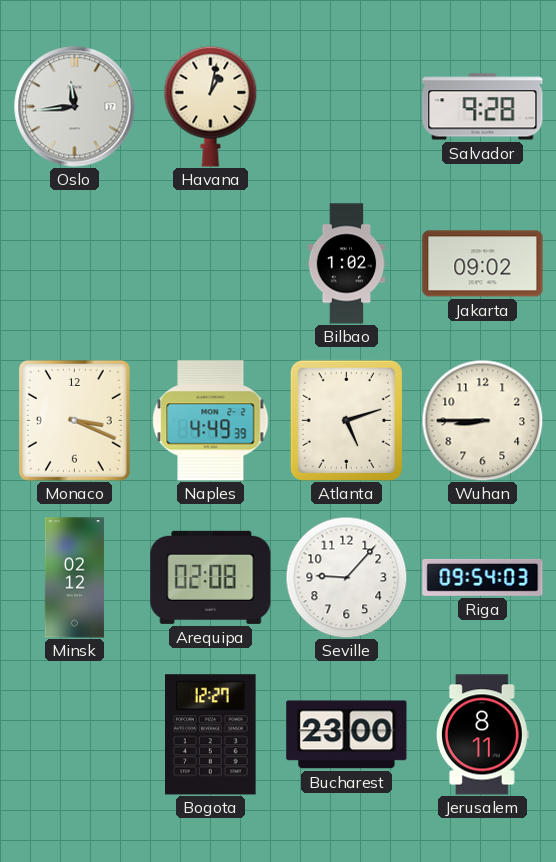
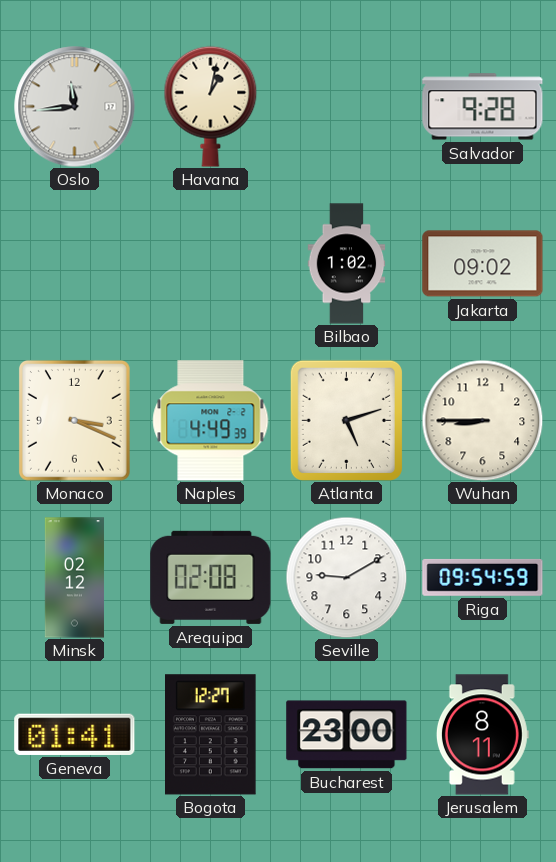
Seville: 9:07 -> 9:10 (346, 577)
Riga: 09:54:03 -> 09:54:59 (483, 577)
Geneva: none -> 01:41 (75, 734)
